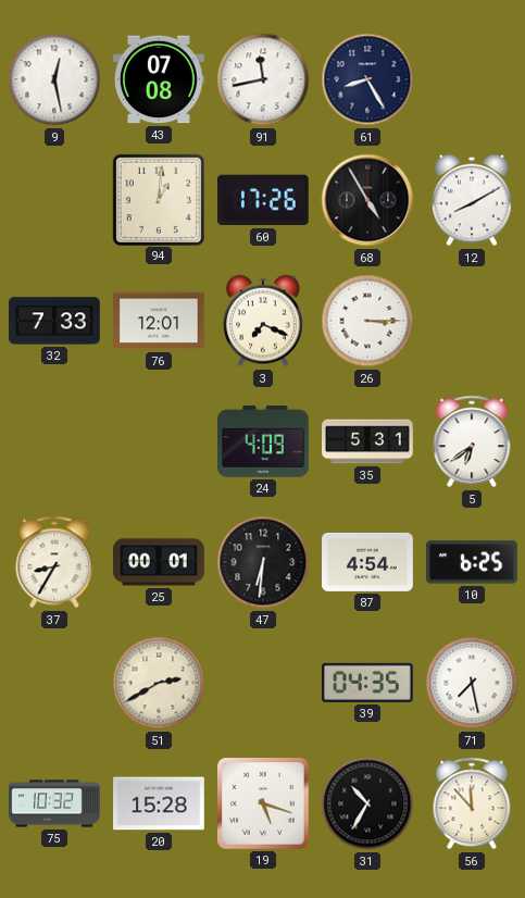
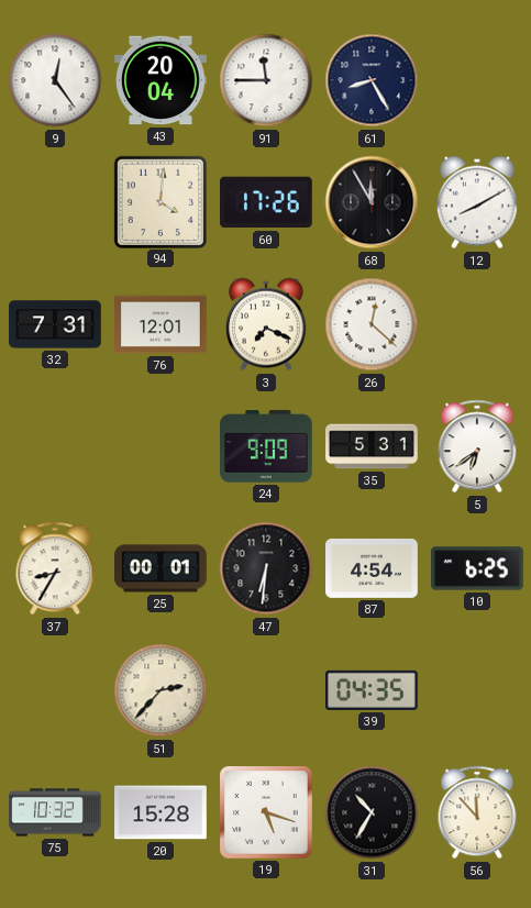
9: 12:28 -> 12:24 (55, 80)
43: 07:08 -> 20:04 (162, 80)
91: 11:43 -> 11:45 (266, 80)
94: 1:01 -> 4:01 (159, 201)
68: 4:55 -> 11:55 (372, 202)
32: 7:33 -> 7:31 (56, 324)
26: 3:15 -> 12:22 (372, 324)
24: 4:09 -> 9:09 (267, 447)
51: 2:40 -> 2:37 (161, 690)
71: 7:28 -> none (472, 683)
